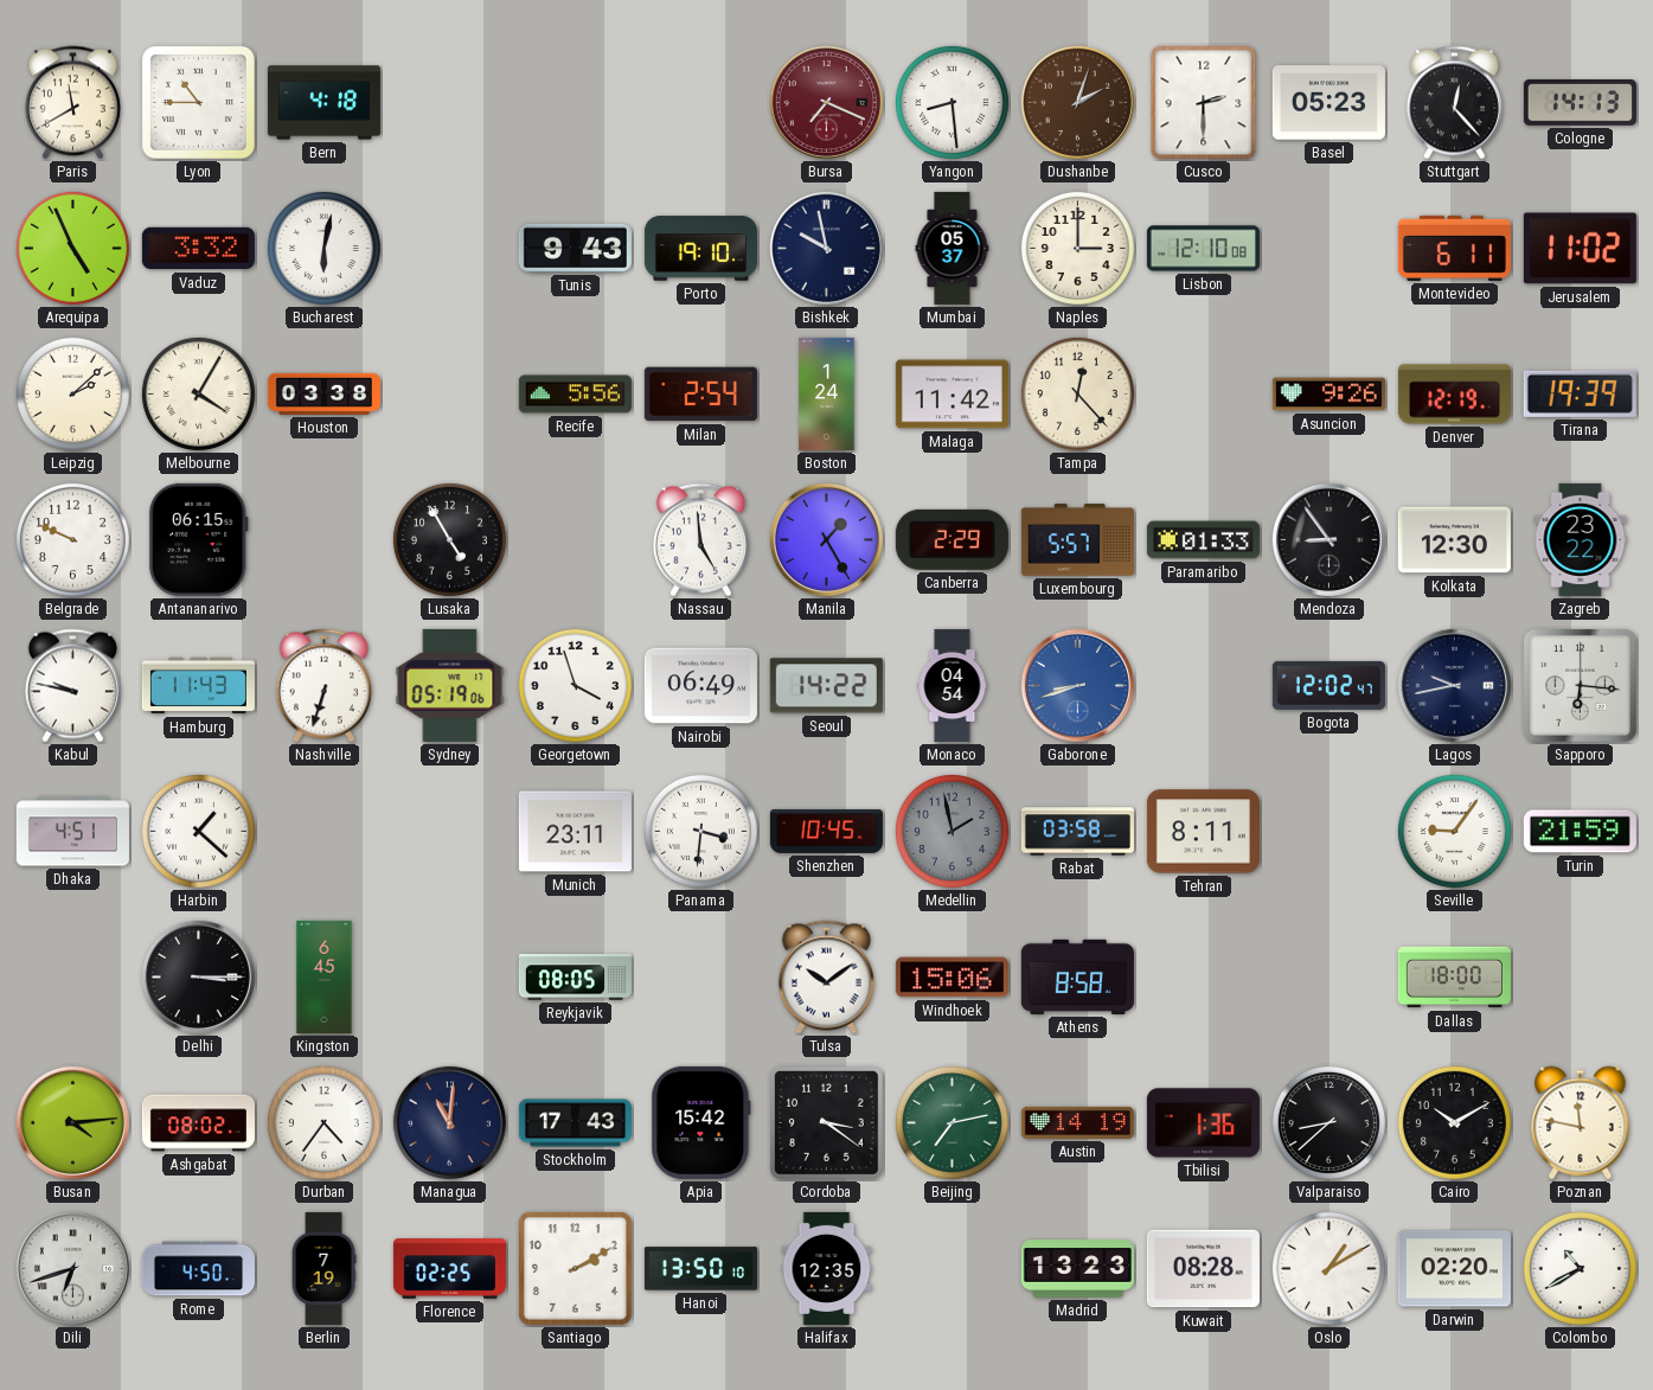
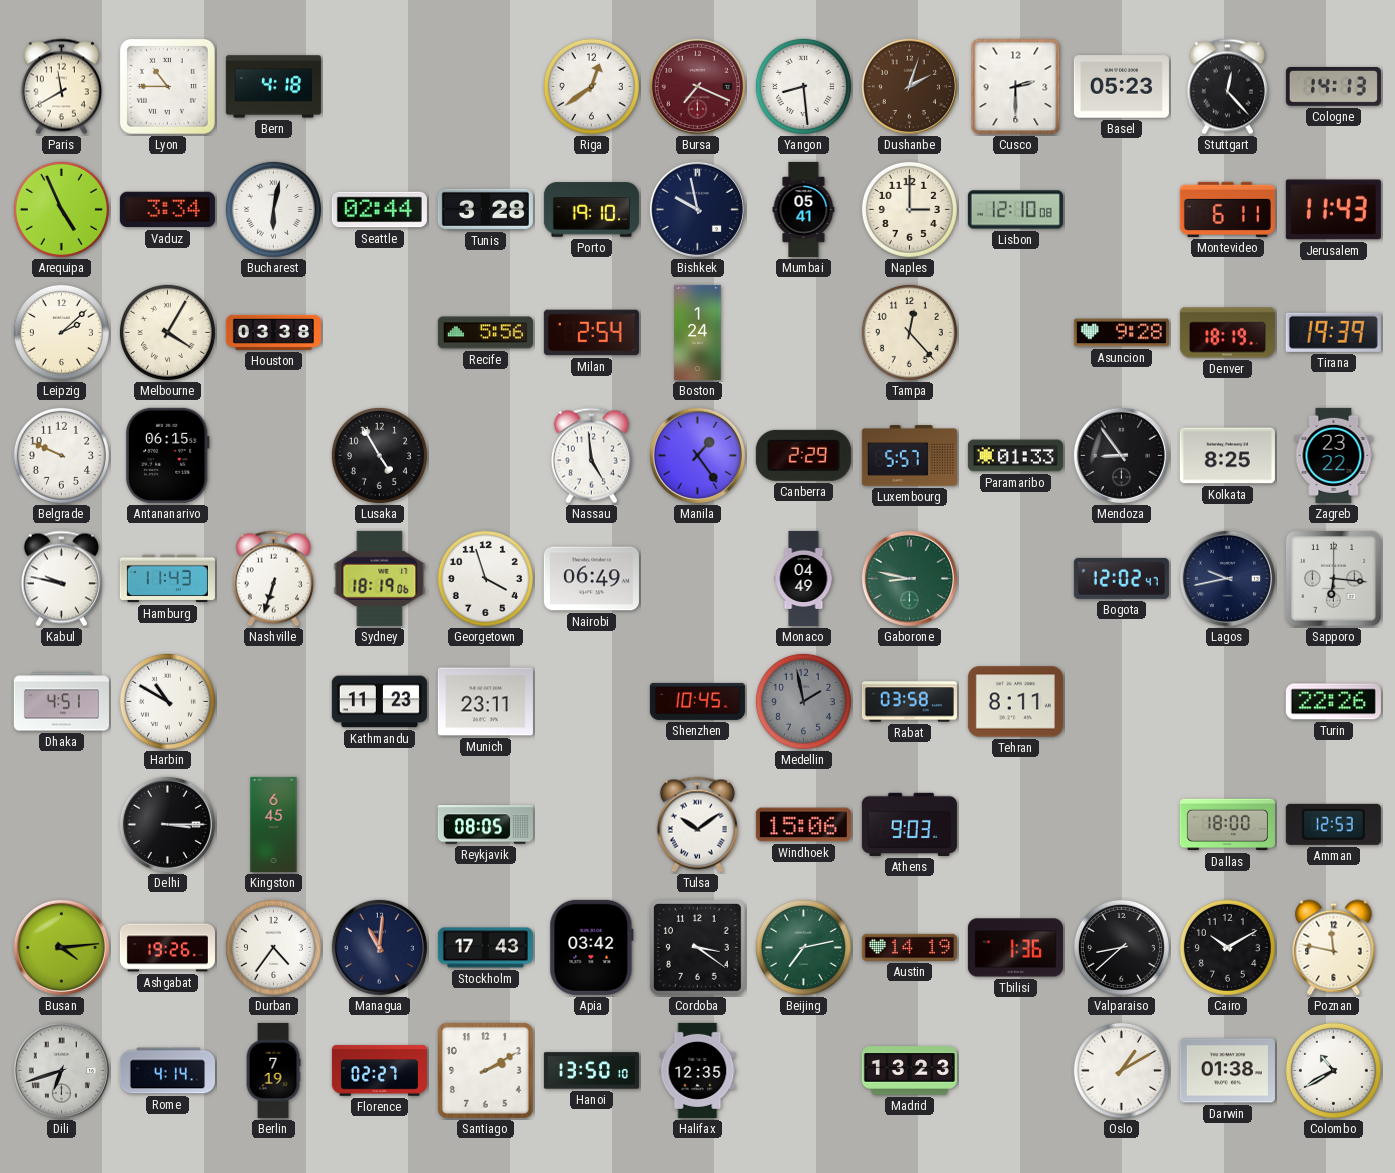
Riga: none -> 12:39 (591, 86)
Vaduz: 3:32 -> 3:34 (167, 210)
Seattle: none -> 02:44 (379, 210)
Tunis: 9:43 -> 3:28 (485, 209)
Mumbai: 05:37 -> 05:41 (804, 209)
Jerusalem: 11:02 -> 11:43 (1333, 210)
Malaga: 11:42 -> none (952, 395)
Asuncion: 9:26 -> 9:28 (1121, 333)
Denver: 12:19 -> 18:19 (1227, 333)
Manila: 1:25 -> 1:24 (697, 455)
Kolkata: 12:30 -> 8:25 (1227, 456)
Sydney: 05:19 -> 18:19 (380, 578)
Seoul: 14:22 -> none (826, 686)
Monaco: 04:54 -> 04:49 (804, 578)
Gaborone: 8:42 -> 8:47 (909, 578)
Gaborone dial: blue -> green (909, 578)
Harbin: 1:22 -> 10:50 (167, 701)
Kathmandu: none -> 11:23 (379, 702)
Panama: 3:31 -> none (700, 831)
Seville: 9:06 -> none (1454, 831)
Turin: 21:59 -> 22:26 (1333, 702)
Athens: 8:58 -> 9:03 (909, 824)
Amman: none -> 12:53 (1333, 824)
Ashgabat: 08:02 -> 19:26 (167, 948)
Apia: 15:42 -> 03:42 (592, 947)
Rome: 4:50 -> 4:14 (167, 1071)
Florence: 02:25 -> 02:27 (379, 1071)
Kuwait: 08:28 -> none (1203, 1269)
Darwin: 02:20 -> 01:38 (1227, 1071)
